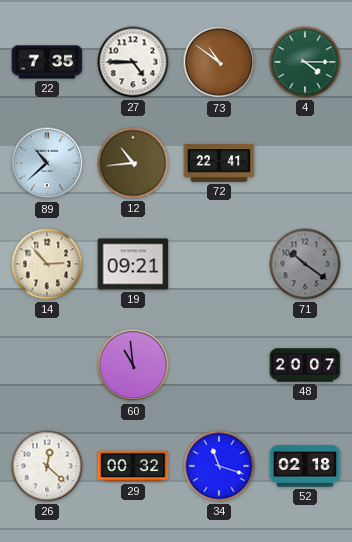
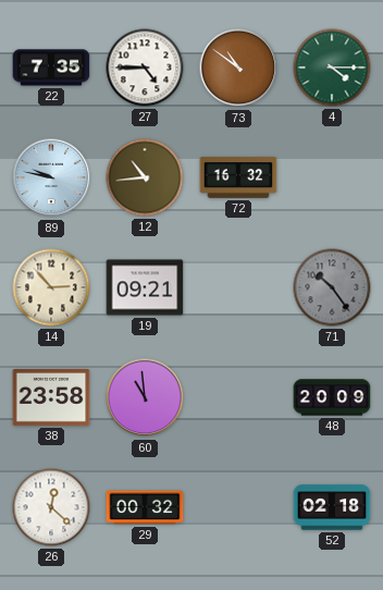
89: 10:38 -> 9:47 (51, 177)
72: 22:41 -> 16:32 (238, 177)
71: 10:21 -> 10:24 (332, 287)
38: none -> 23:58 (51, 397)
48: 20:07 -> 20:09 (332, 397)
34: 11:18 -> none (219, 466)
